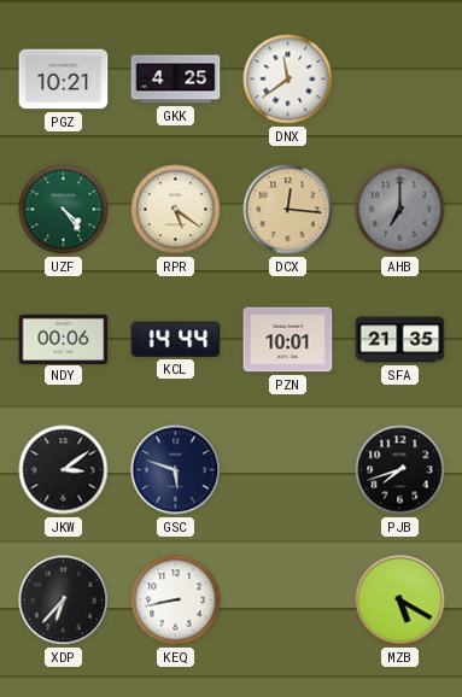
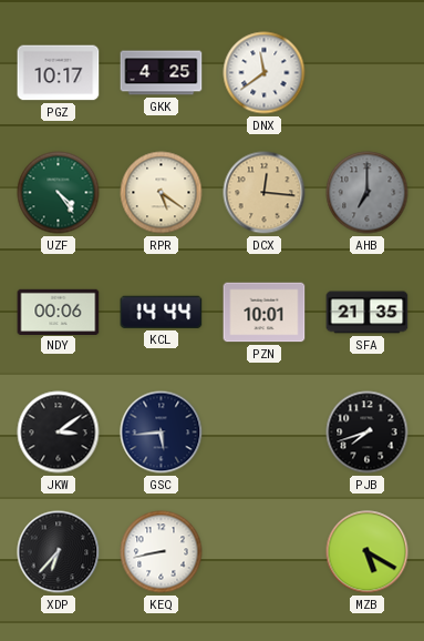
PGZ: 10:21 -> 10:17 (59, 73)
GSC: 5:48 -> 5:44 (162, 433)
